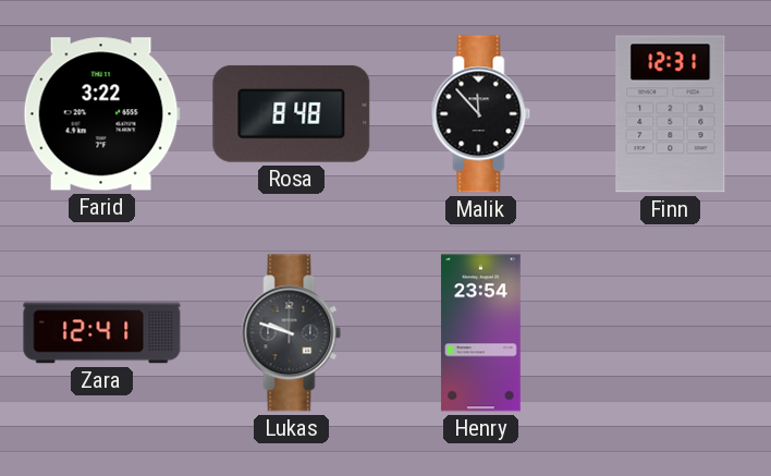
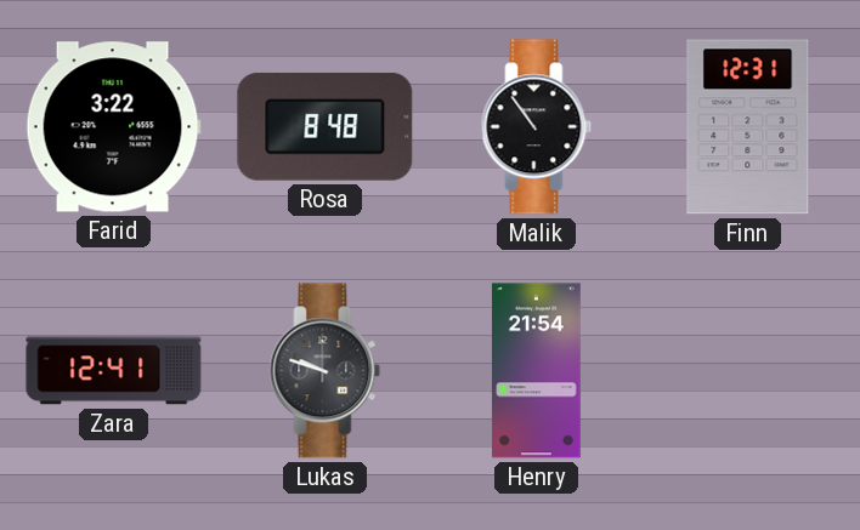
Malik: 11:53 -> 10:54 (537, 127)
Henry: 23:54 -> 21:54 (536, 371)
